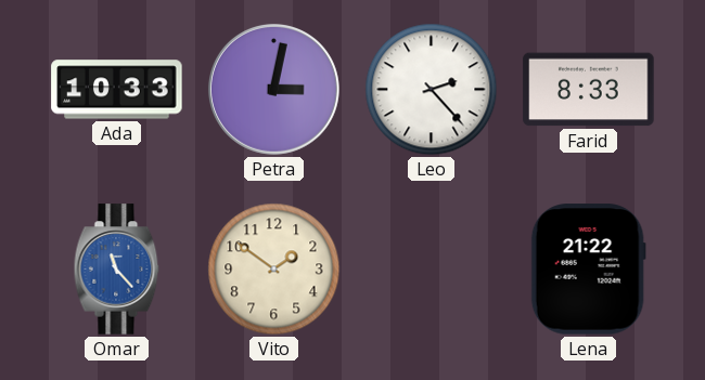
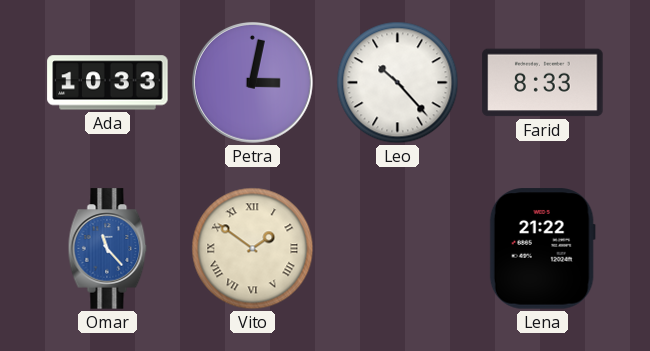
Leo: 2:23 -> 10:23 (398, 83)
Vito numerals: Arabic -> Roman (253, 249)
